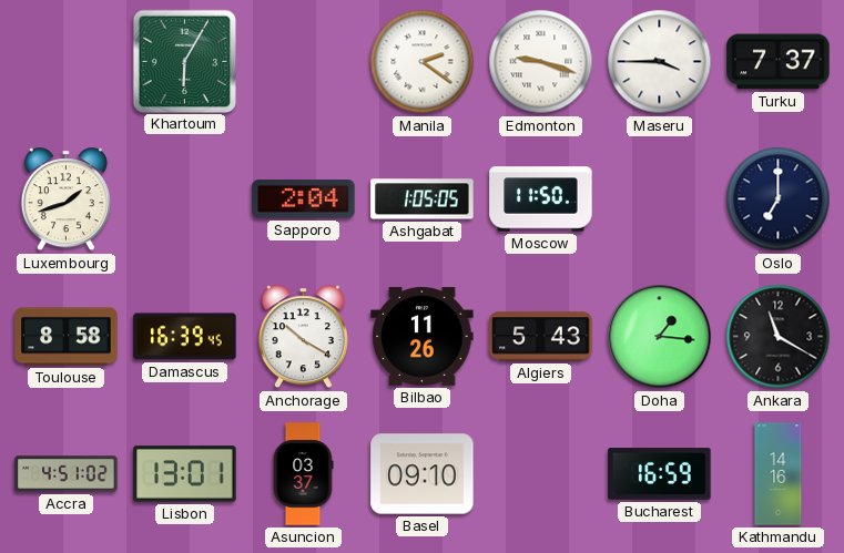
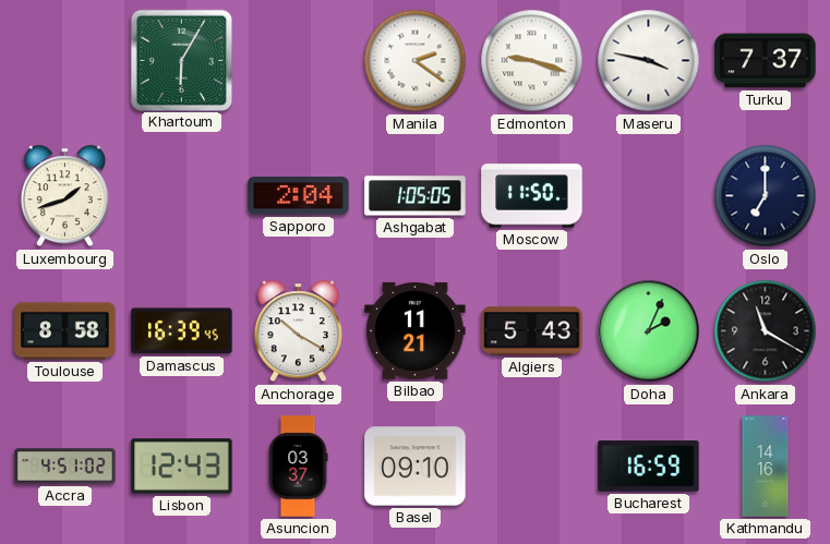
Maseru: 3:45 -> 3:47 (649, 61)
Bilbao: 11:26 -> 11:21 (416, 330)
Doha: 1:16 -> 2:04 (649, 331)
Lisbon: 13:01 -> 12:43 (182, 467)
